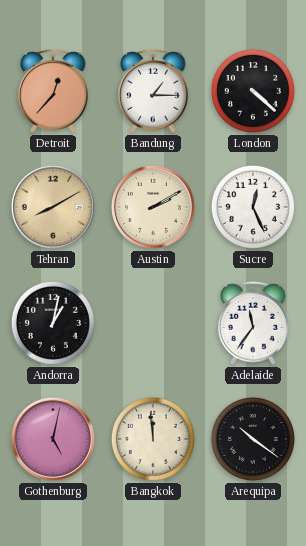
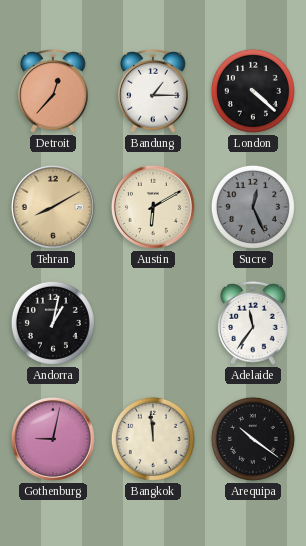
Austin: 2:10 -> 6:10 (153, 207)
Sucre dial: white -> grey (253, 207)
Gothenburg: 5:02 -> 9:02 (53, 439)
